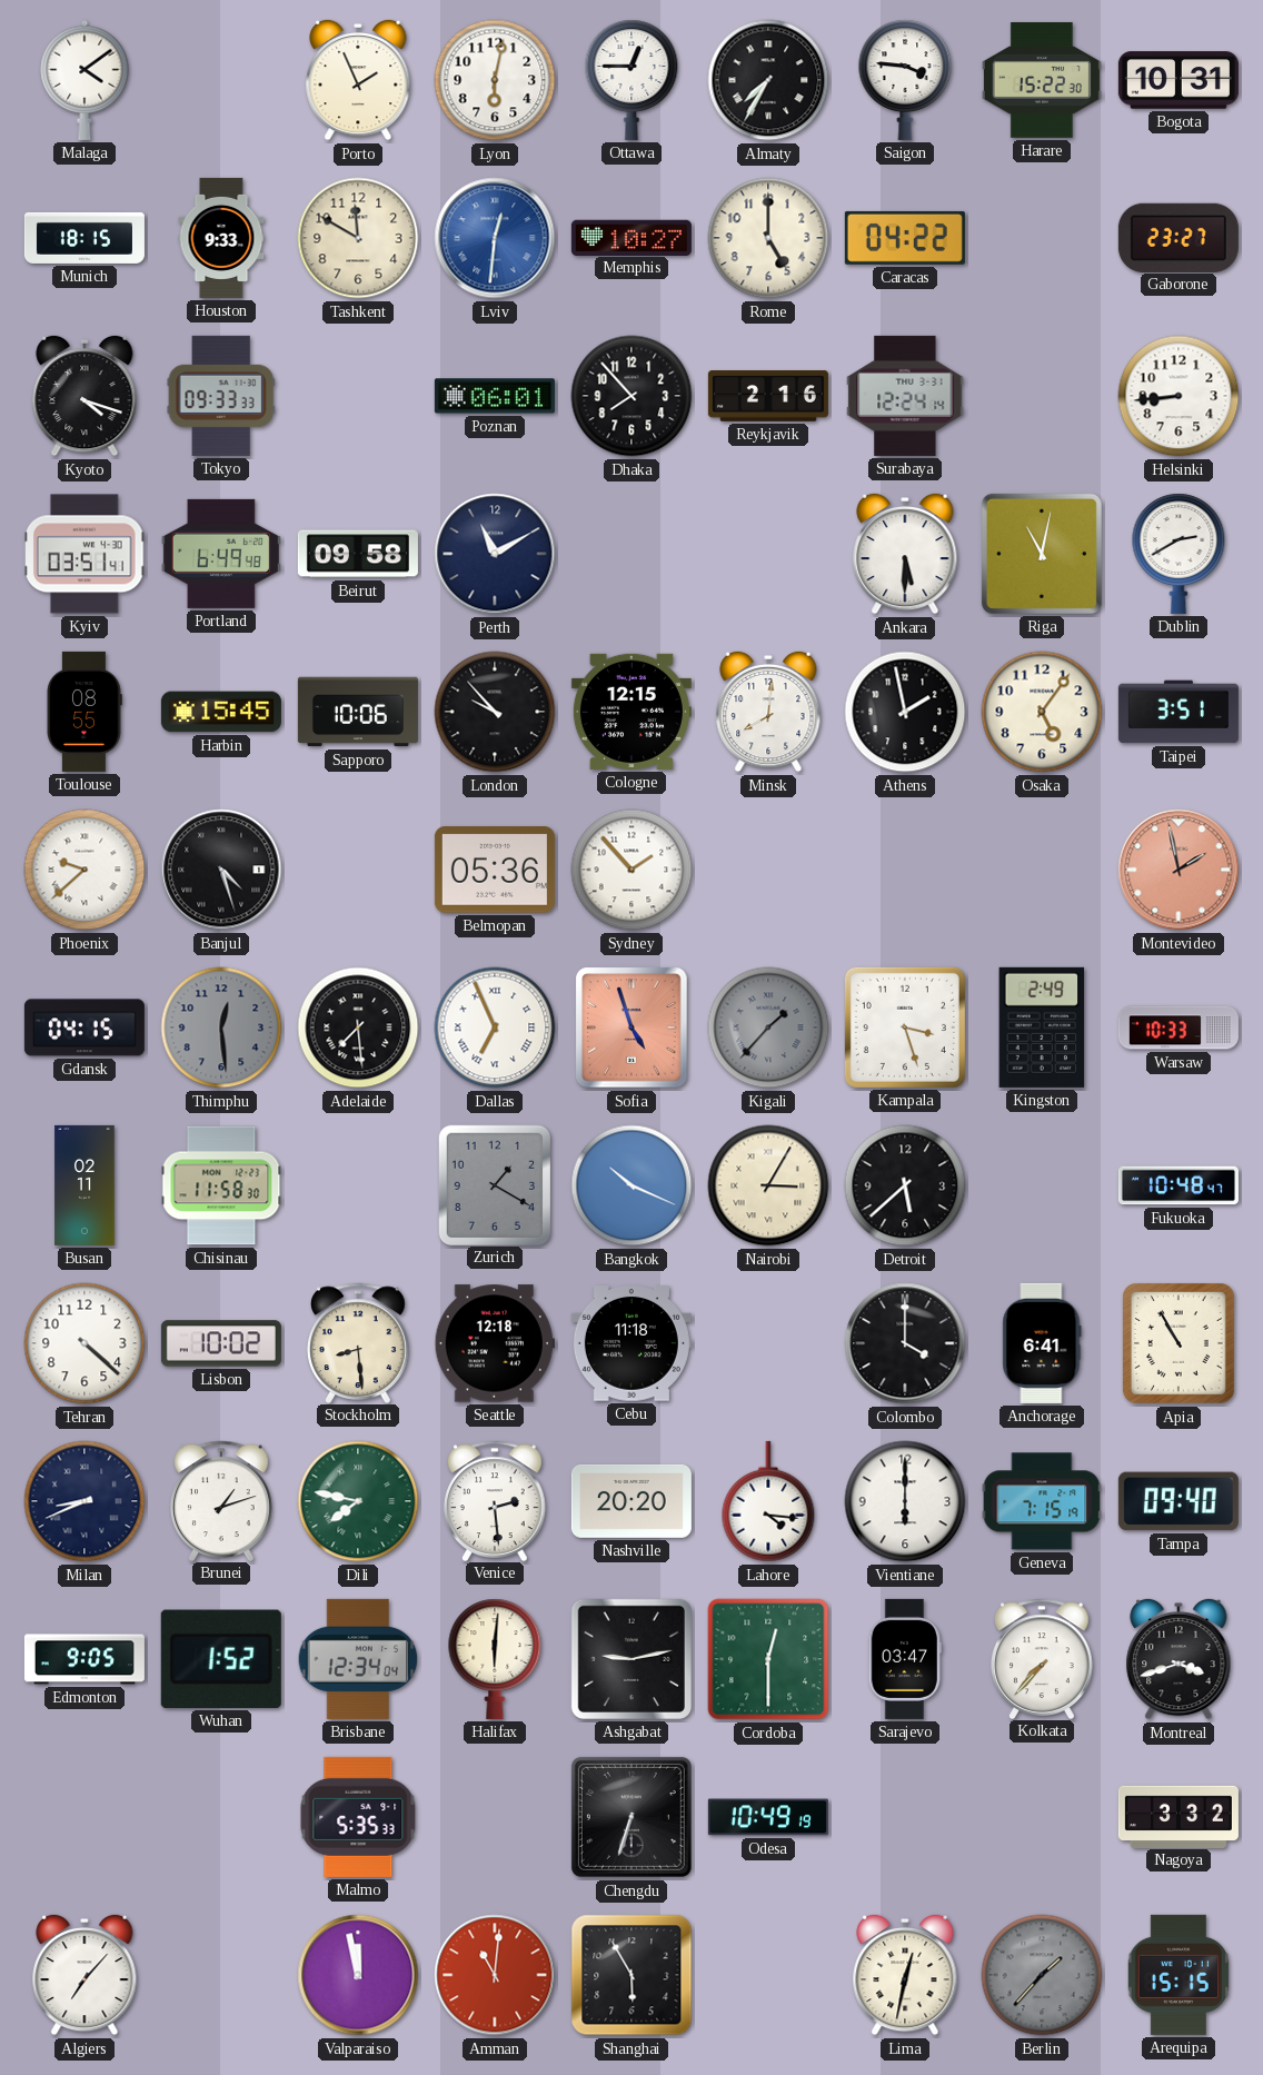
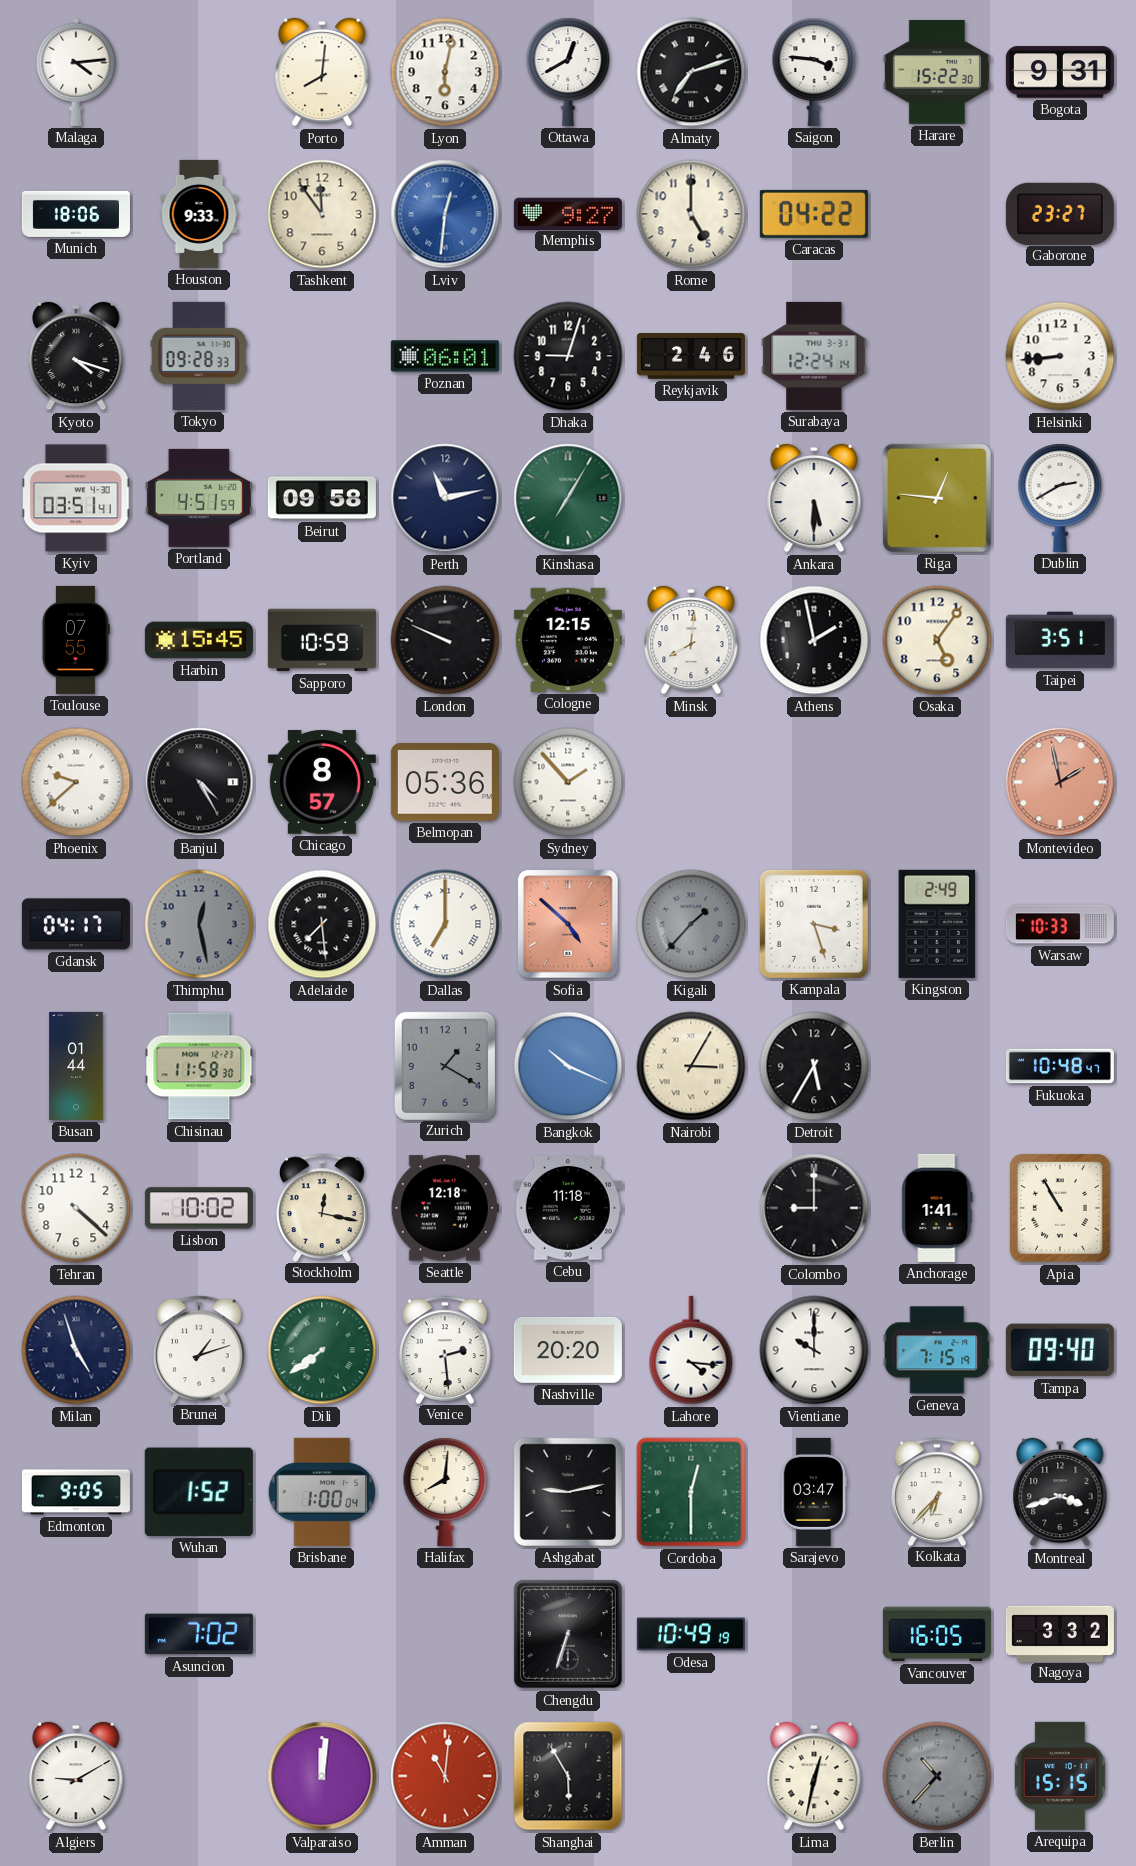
Malaga: 4:09 -> 4:14 (76, 72)
Porto: 1:56 -> 8:01 (322, 72)
Ottawa: 12:45 -> 12:40 (568, 72)
Almaty: 7:35 -> 7:12 (691, 72)
Bogota: 10:31 -> 9:31 (1060, 72)
Munich: 18:15 -> 18:06 (76, 214)
Tashkent: 11:50 -> 11:54 (322, 214)
Memphis: 10:27 -> 9:27 (568, 213)
Tokyo: 09:33 -> 09:28 (199, 356)
Dhaka: 7:53 -> 9:03 (568, 356)
Reykjavik: 2:16 -> 2:46 (691, 356)
Portland: 6:49 -> 4:51 (199, 498)
Perth: 11:10 -> 11:13 (445, 498)
Kinshasa: none -> 7:05 (568, 498)
Riga: 11:02 -> 12:46 (937, 498)
Toulouse: 08:55 -> 07:55 (76, 640)
Sapporo: 10:06 -> 10:59 (322, 640)
London: 9:53 -> 9:49 (445, 640)
Banjul: 4:27 -> 4:25 (199, 782)
Chicago: none -> 8:57 (322, 782)
Gdansk: 04:15 -> 04:17 (76, 924)
Thimphu: 12:29 -> 12:28 (199, 924)
Dallas: 6:56 -> 7:00 (445, 924)
Sofia: 4:57 -> 4:52 (568, 924)
Busan: 02:11 -> 01:44 (76, 1066)
Detroit: 5:38 -> 5:35 (814, 1066)
Stockholm: 8:29 -> 12:17 (323, 1207)
Colombo: 4:00 -> 9:00 (814, 1208)
Anchorage: 6:41 -> 1:41 (937, 1208)
Milan: 8:41 -> 4:57 (76, 1350)
Dili: 7:47 -> 7:39 (322, 1350)
Vientiane: 6:00 -> 10:00 (814, 1350)
Brisbane: 12:34 -> 1:00 (322, 1492)
Halifax: 6:01 -> 8:01 (445, 1492)
Kolkata: 7:37 -> 6:37 (938, 1491)
Asuncion: none -> 7:02 (199, 1634)
Malmo: 5:35 -> none (358, 1817)
Vancouver: none -> 16:05 (937, 1634)
Algiers: 7:07 -> 9:10 (76, 1776)
Valparaiso: 11:58 -> 12:01 (322, 1776)
Berlin: 1:37 -> 10:37 (937, 1776)
